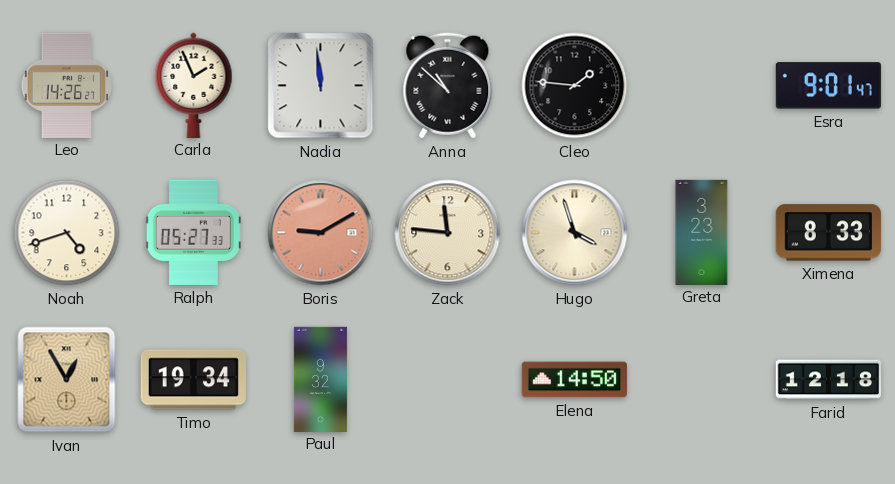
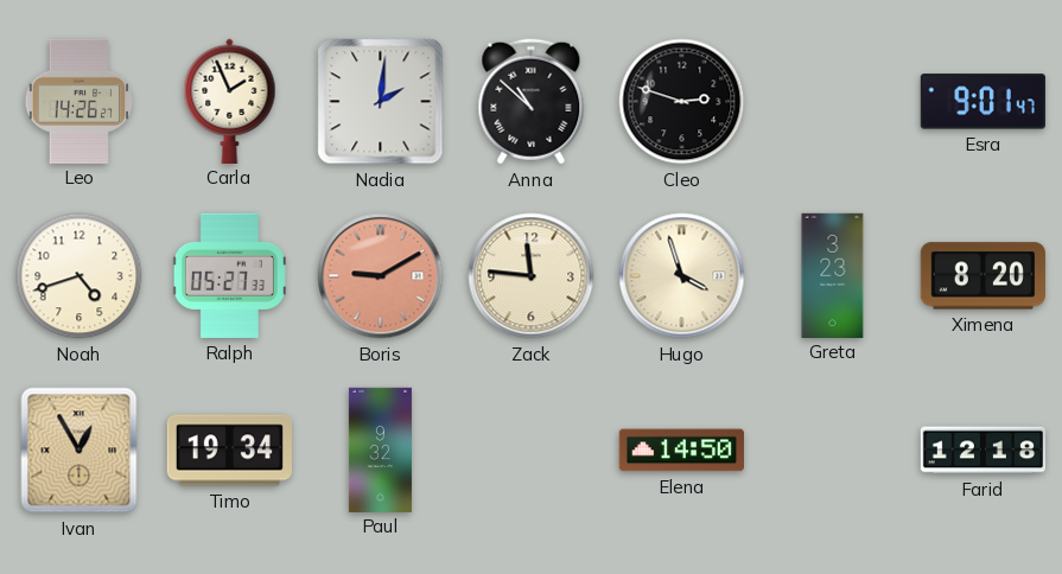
Nadia: 11:59 -> 2:01 (381, 102)
Cleo: 1:46 -> 2:48 (682, 102)
Ximena: 8:33 -> 8:20 (982, 276)
